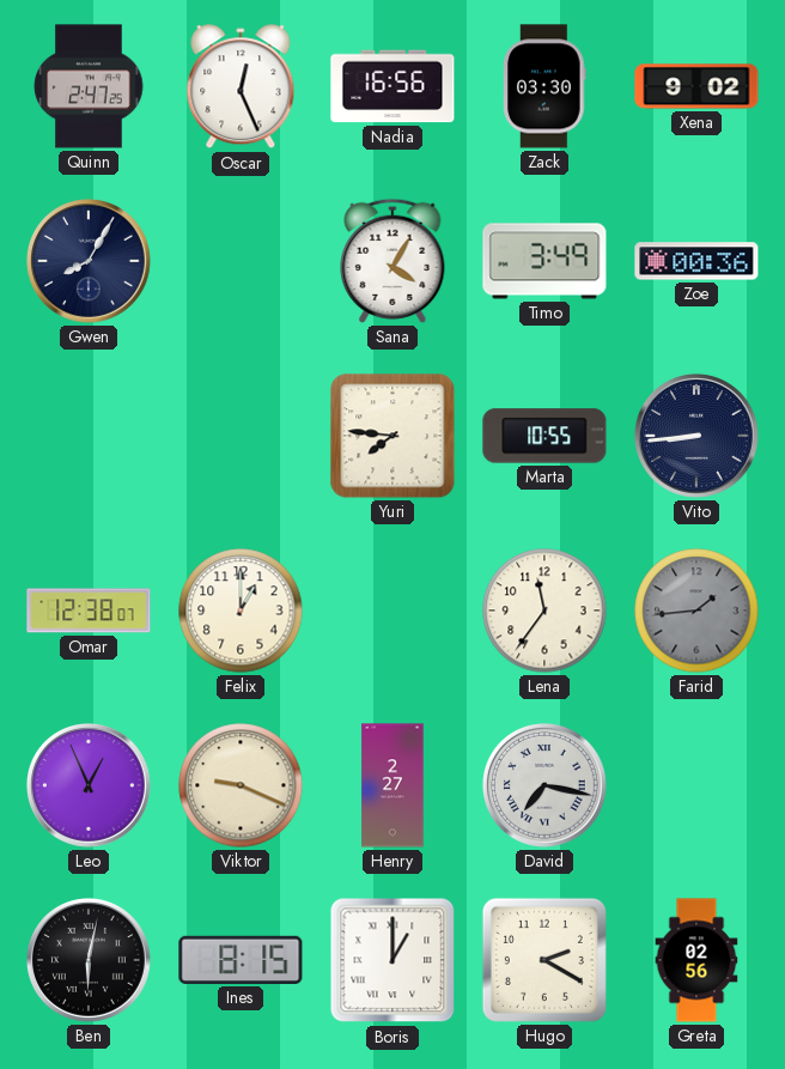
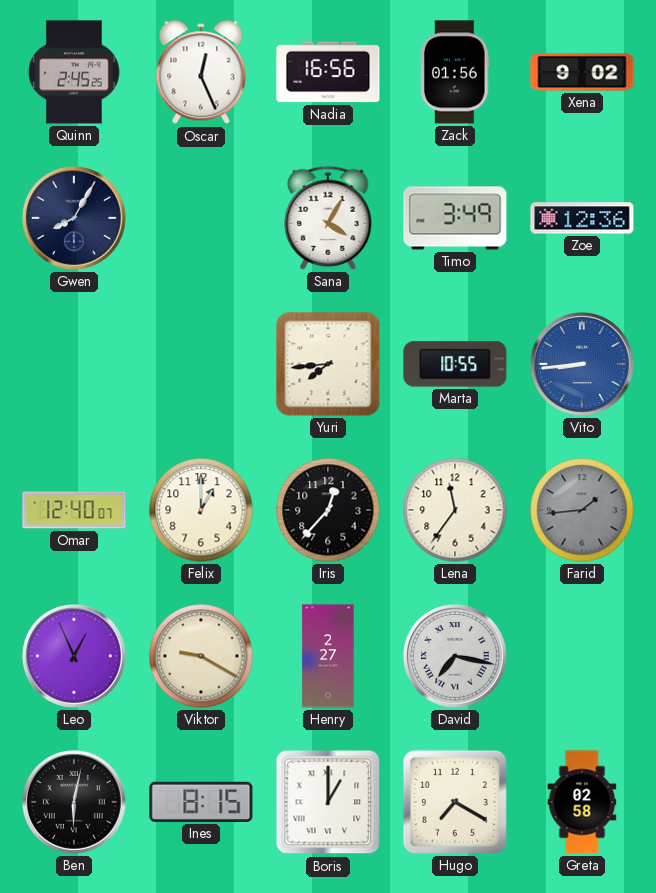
Quinn: 2:47 -> 2:45 (74, 72)
Zack: 03:30 -> 01:56 (455, 72)
Zoe: 00:36 -> 12:36 (582, 218)
Yuri: 7:46 -> 7:44 (328, 364)
Vito dial: navy -> blue (582, 364)
Omar: 12:38 -> 12:40 (74, 510)
Iris: none -> 12:37 (328, 510)
Viktor: 9:19 -> 9:20 (201, 656)
Hugo: 2:20 -> 7:20 (455, 802)
Greta: 02:56 -> 02:58 (582, 802)
